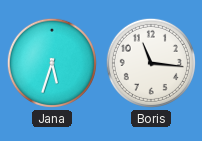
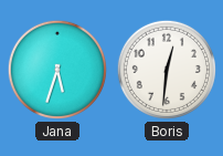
Boris: 11:16 -> 12:31 (167, 70)
